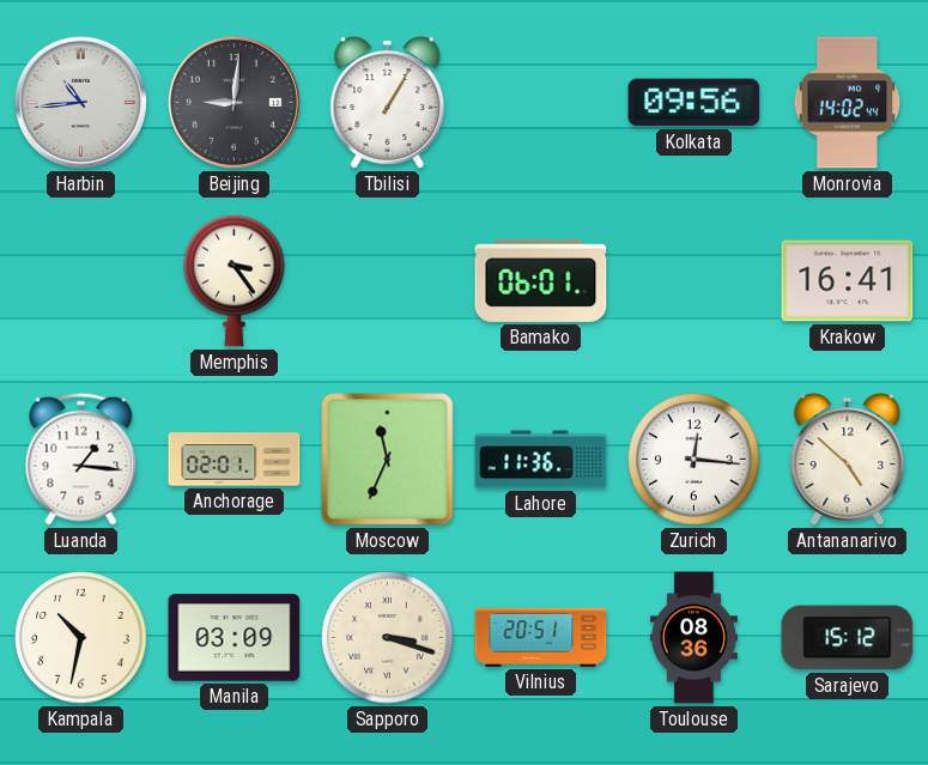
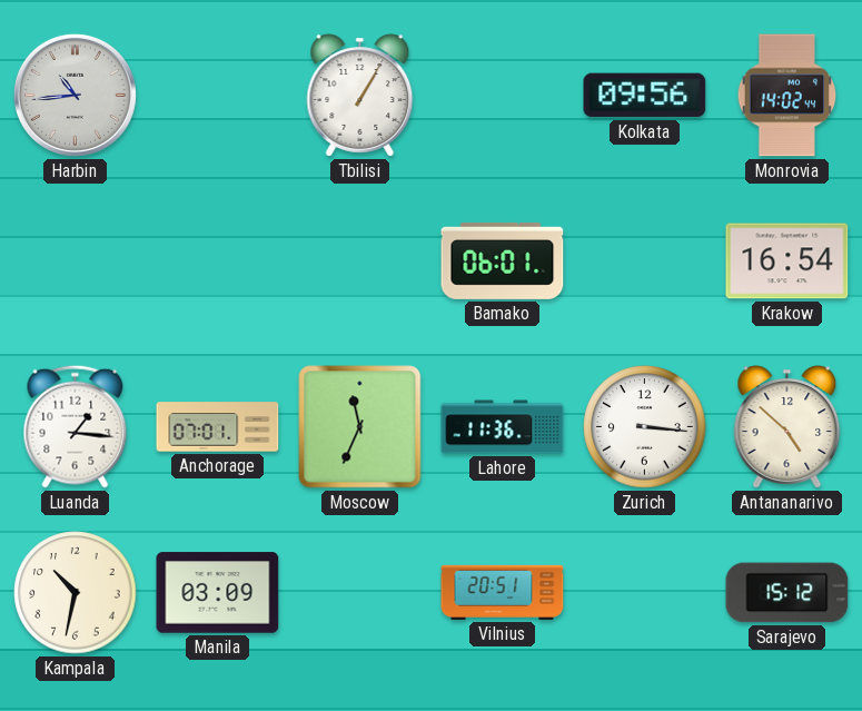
Beijing: 9:01 -> none (233, 102)
Memphis: 3:24 -> none (235, 280)
Krakow: 16:41 -> 16:54 (787, 261)
Anchorage: 02:01 -> 07:01 (218, 427)
Zurich: 12:16 -> 3:16 (645, 427)
Sapporo: 3:18 -> none (388, 638)
Toulouse: 08:36 -> none (693, 638)
